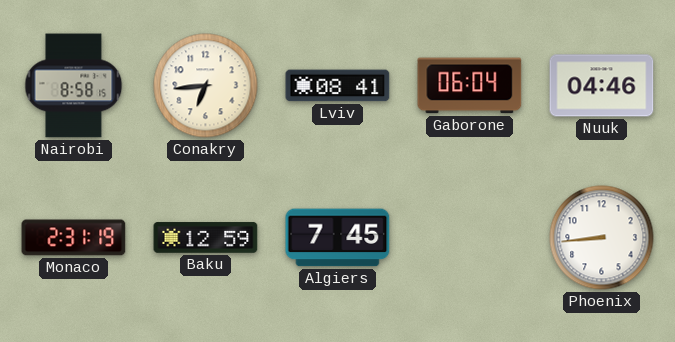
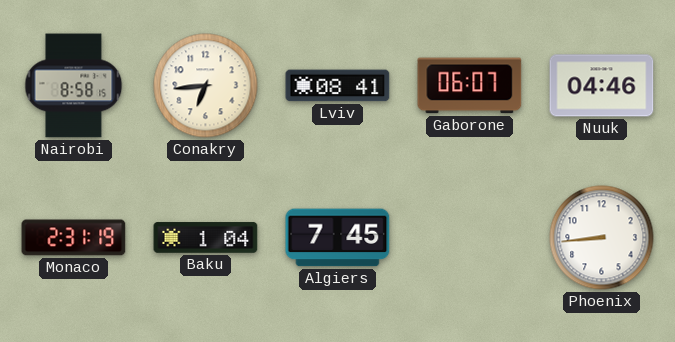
Gaborone: 06:04 -> 06:07 (470, 86)
Baku: 12:59 -> 1:04 (206, 238)
